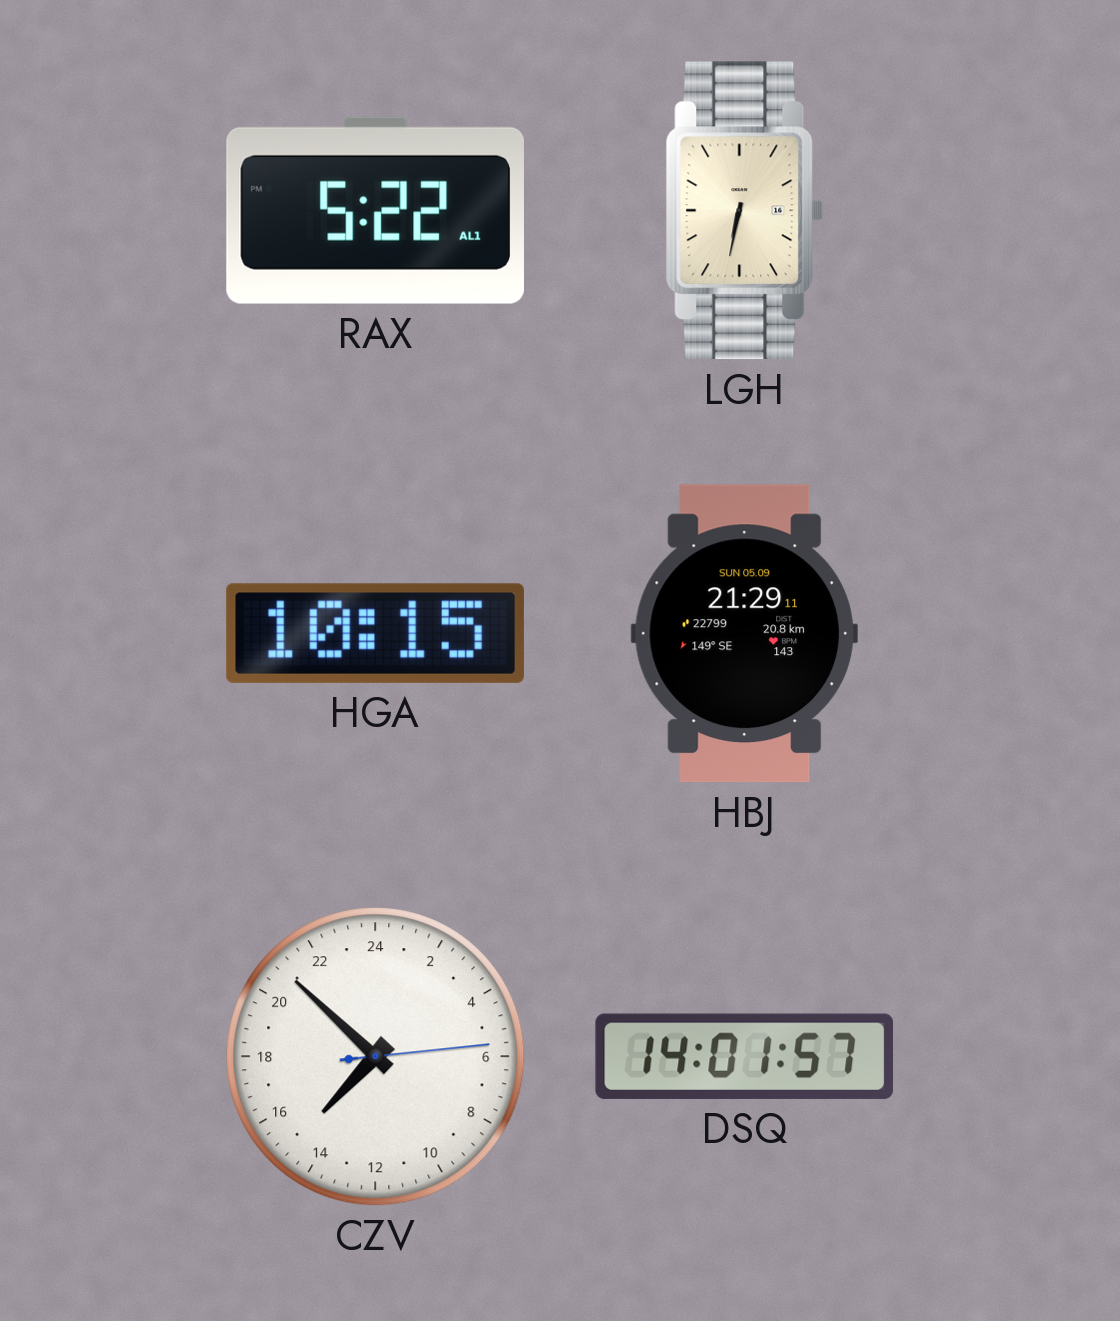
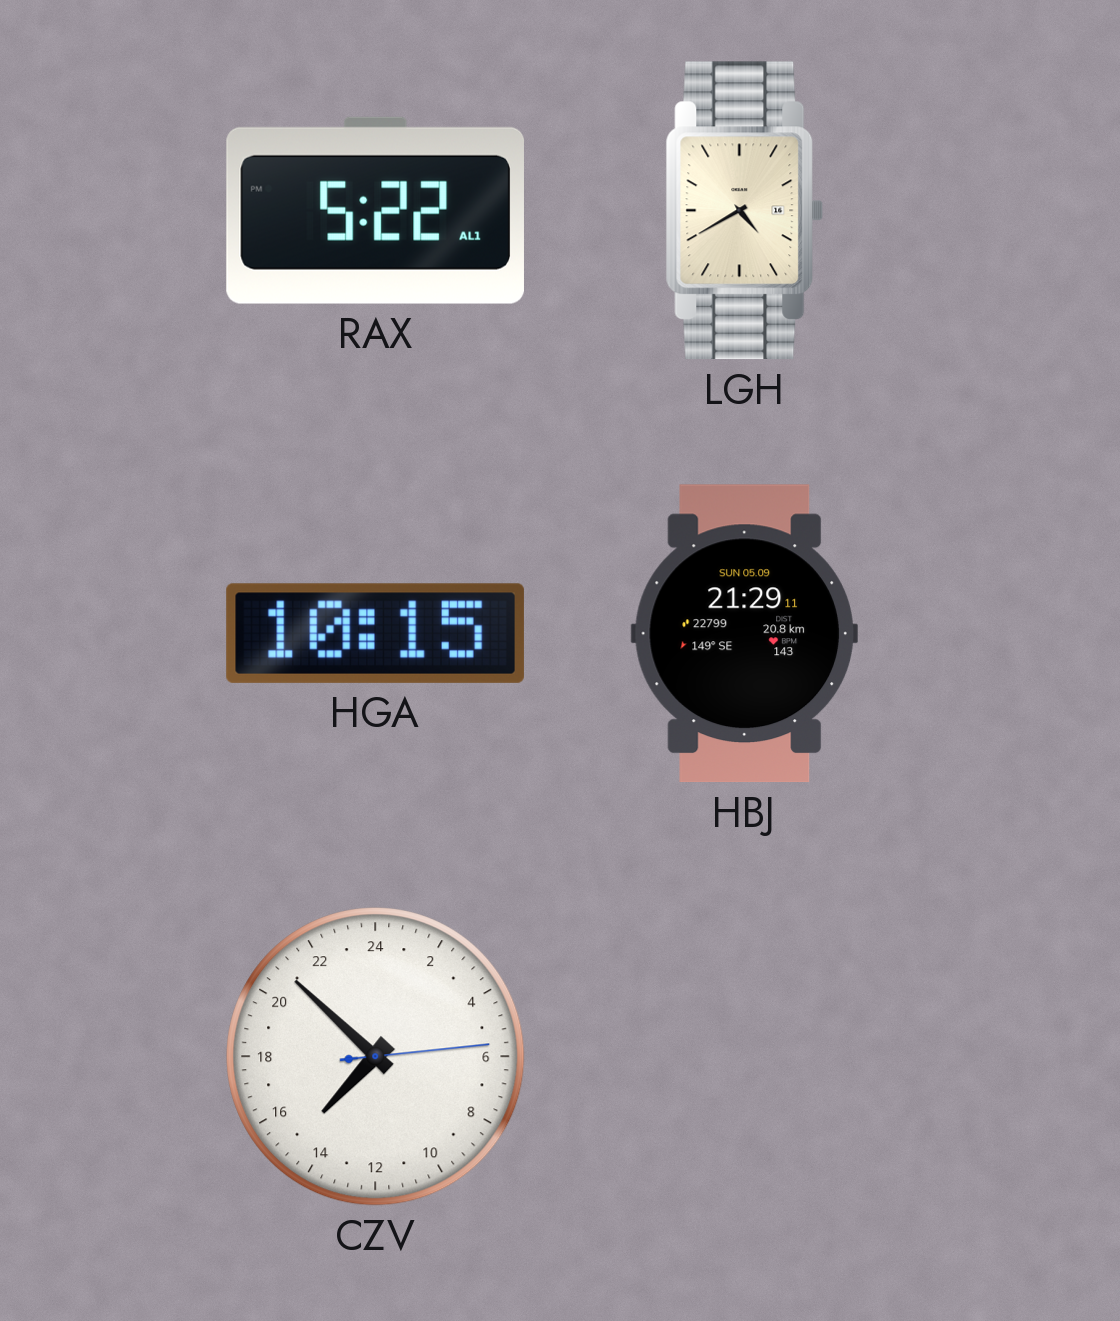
LGH: 6:32 -> 4:40 (745, 211)
DSQ: 14:01 -> none (745, 1056)
